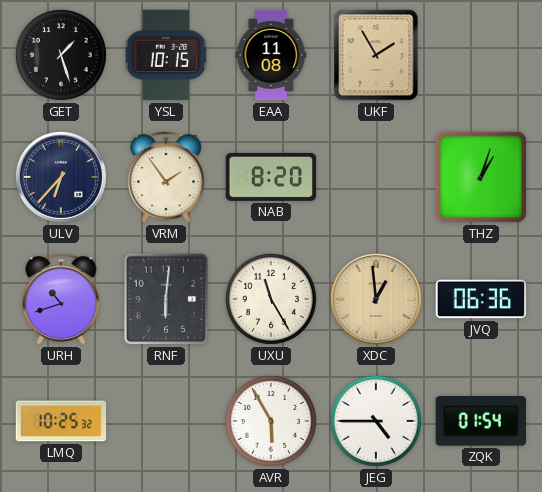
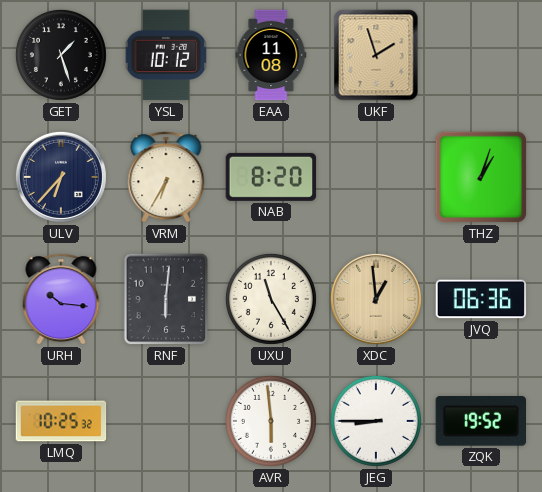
YSL: 10:15 -> 10:12 (165, 55)
UKF: 1:55 -> 1:57 (376, 55)
VRM: 1:54 -> 6:35 (166, 177)
URH: 10:42 -> 10:16 (61, 299)
AVR: 5:55 -> 5:59 (271, 421)
JEG: 4:45 -> 8:45 (376, 421)
ZQK: 01:54 -> 19:52 (480, 422)
